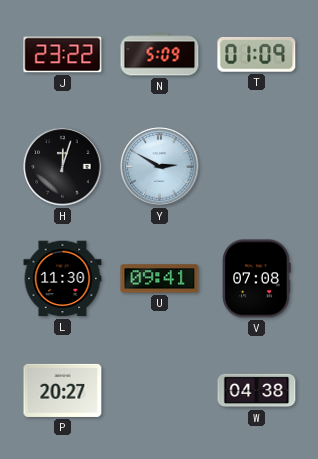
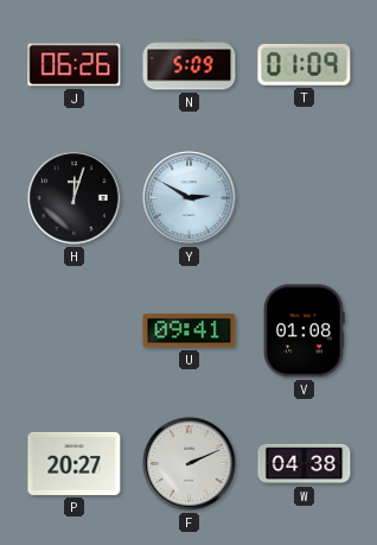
J: 23:22 -> 06:26 (75, 65)
L: 11:30 -> none (63, 279)
V: 07:08 -> 01:08 (303, 331)
F: none -> 2:11 (190, 464)
